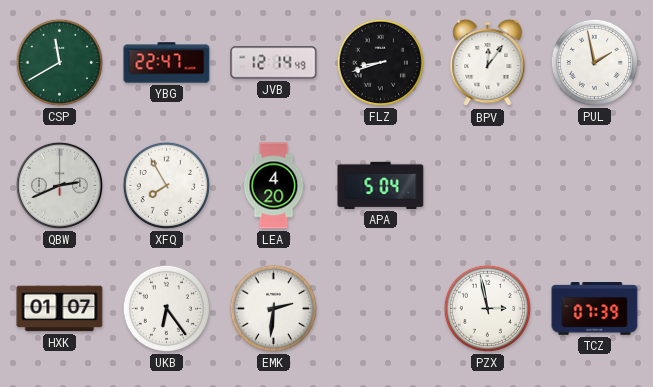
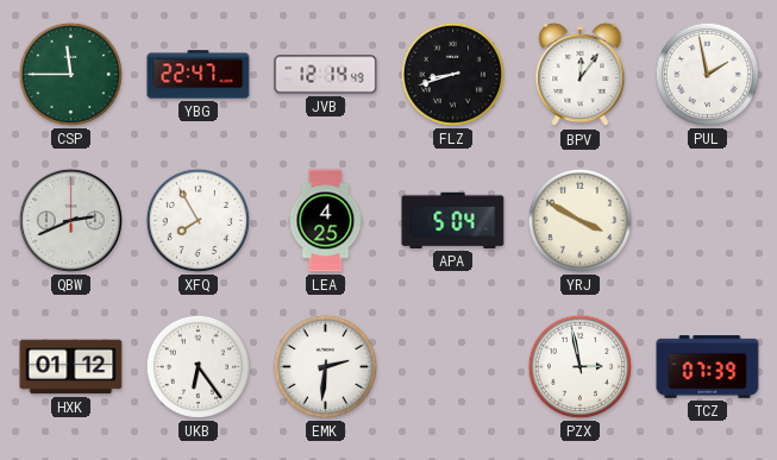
CSP: 11:40 -> 11:45 (70, 74)
LEA: 4:20 -> 4:25 (326, 221)
YRJ: none -> 3:50 (579, 220)
HXK: 01:07 -> 01:12 (71, 367)
